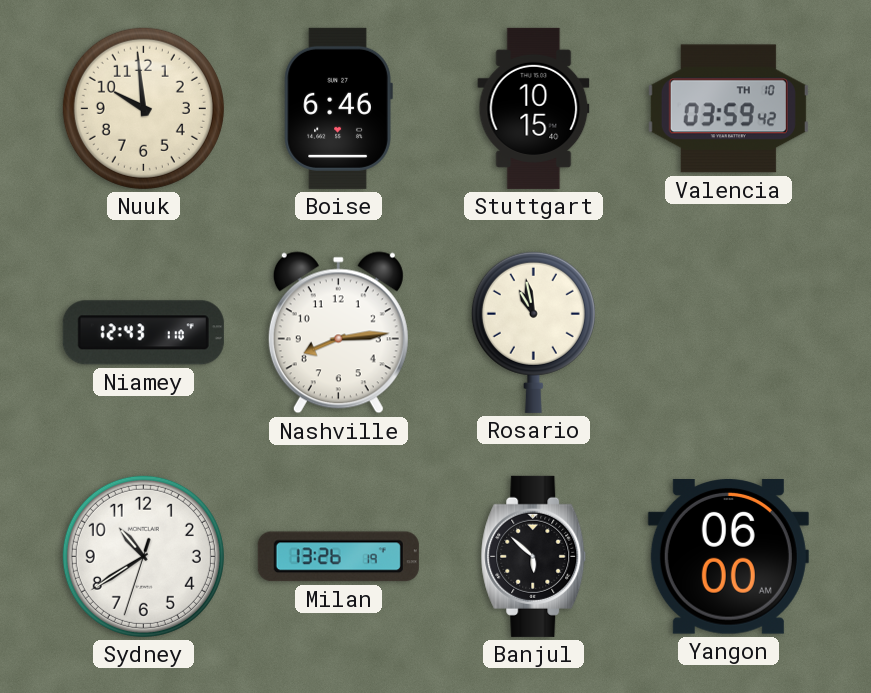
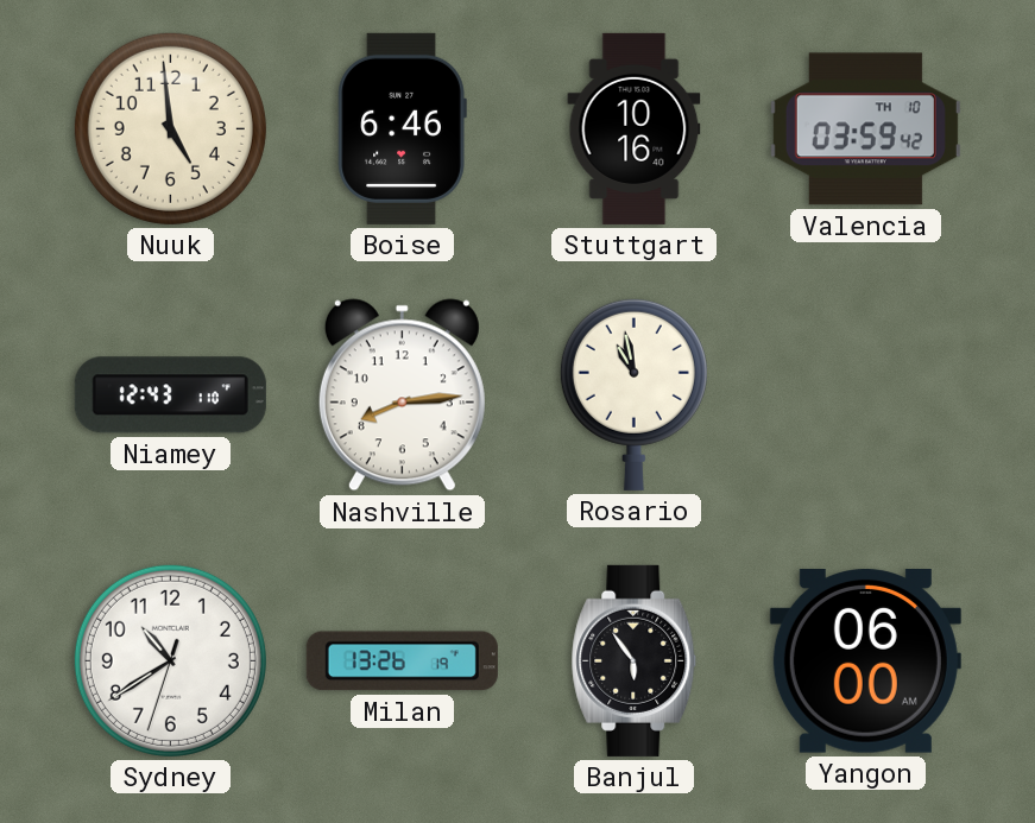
Nuuk: 9:59 -> 4:59 (170, 128)
Stuttgart: 10:15 -> 10:16 (635, 128)
Banjul: 5:52 -> 5:54 (635, 660)
